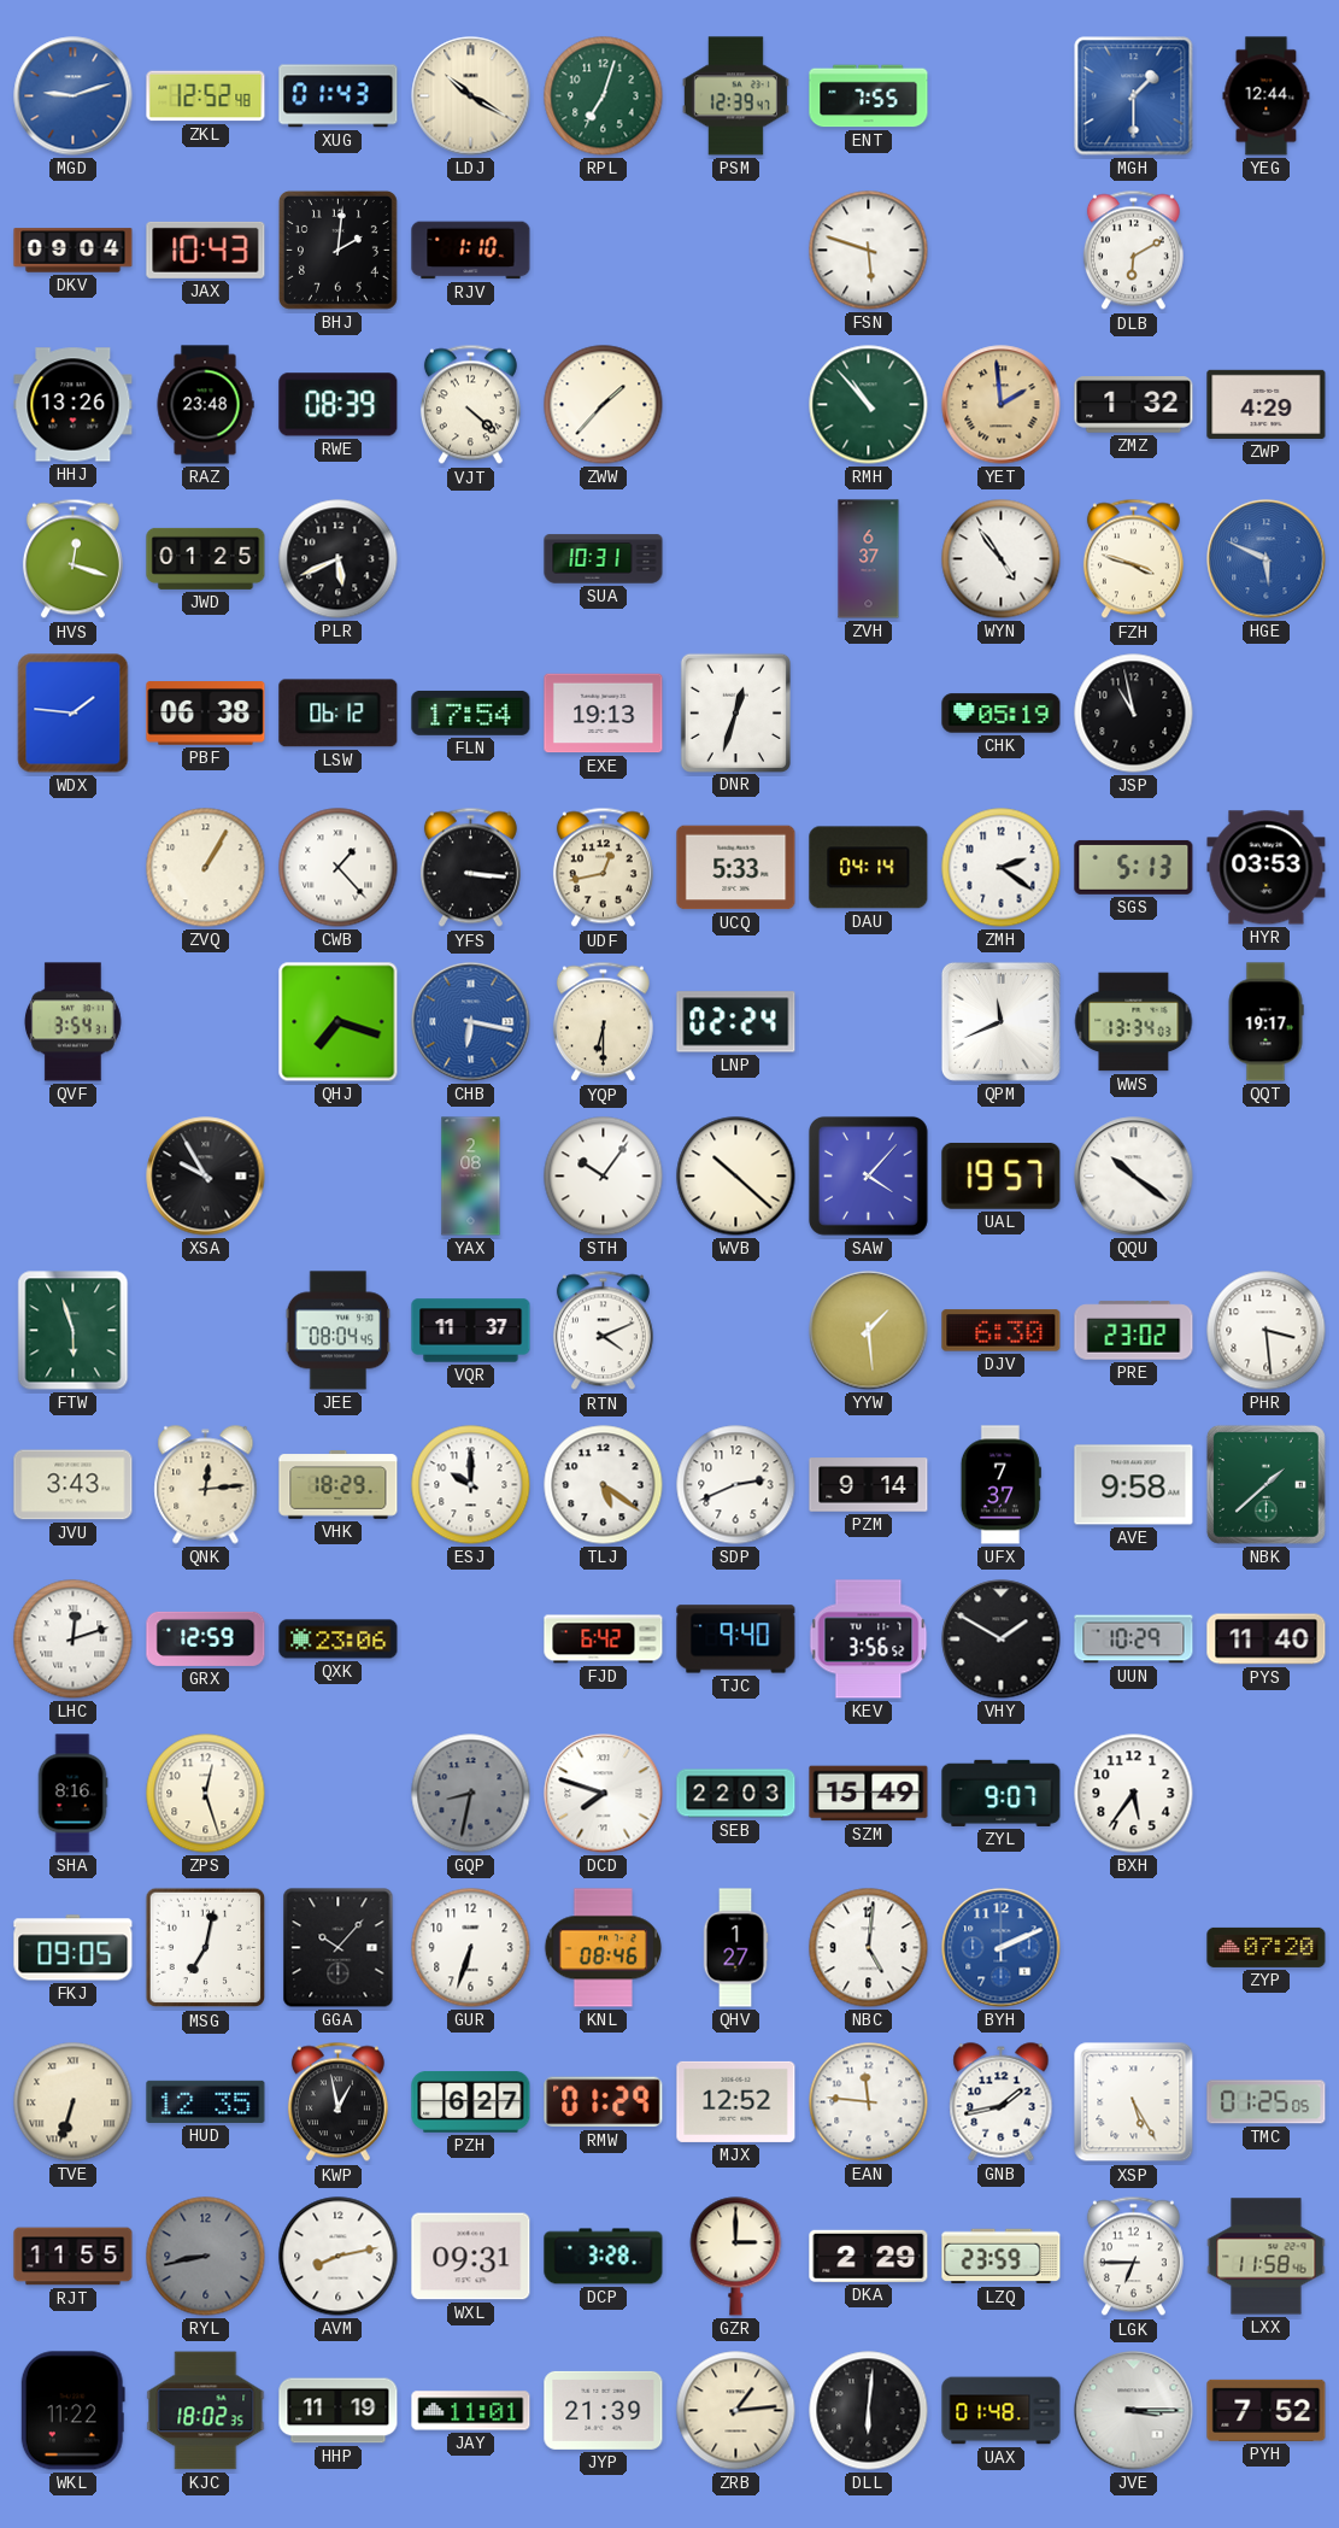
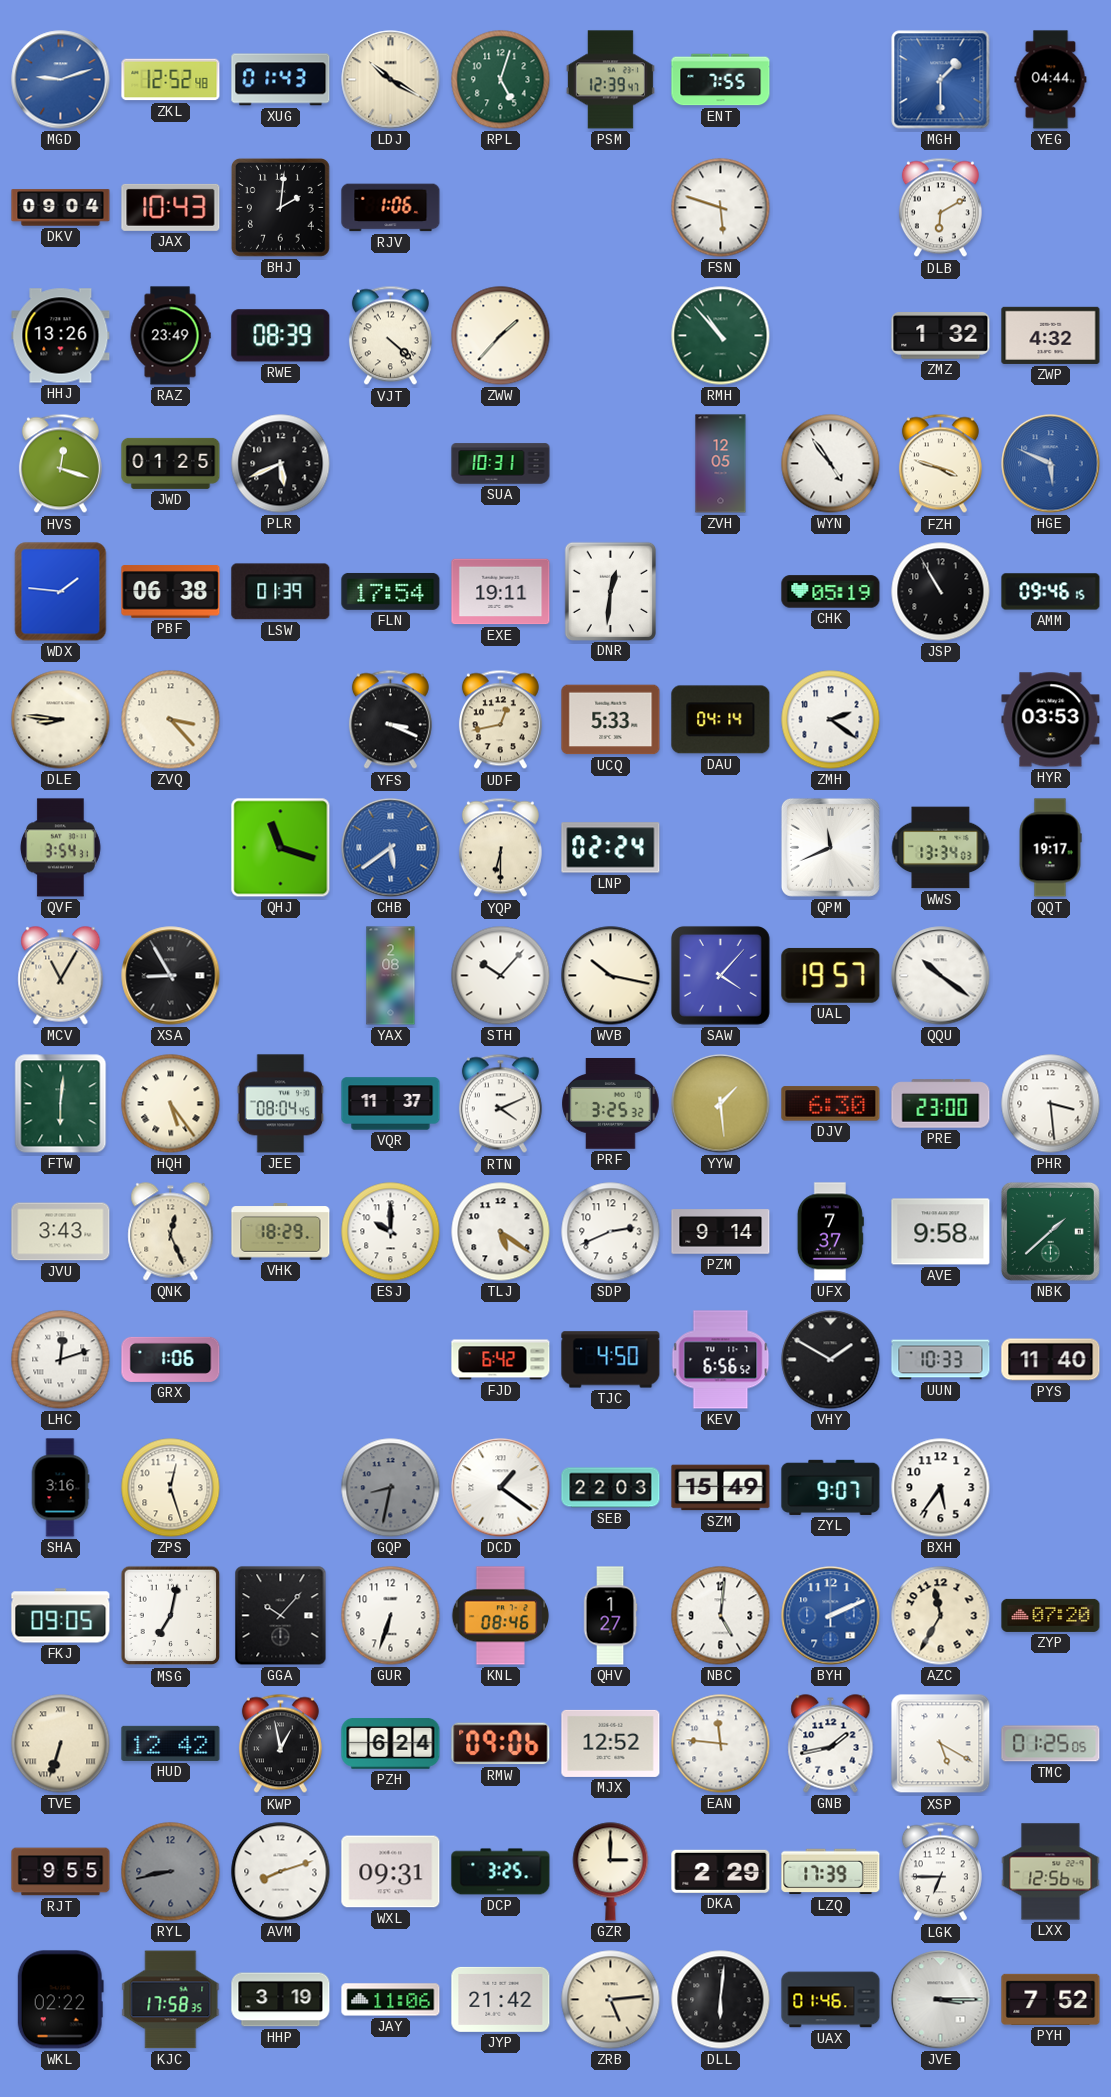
RPL: 7:03 -> 5:03 (501, 80)
YEG: 12:44 -> 04:44 (1051, 80)
RJV: 1:10 -> 1:06 (391, 208)
RAZ: 23:48 -> 23:49 (170, 336)
YET: 1:59 -> none (1002, 405)
ZWP: 4:29 -> 4:32 (1051, 335)
ZVH: 6:37 -> 12:05 (721, 464)
LSW: 06:12 -> 01:39 (281, 592)
EXE: 19:13 -> 19:11 (501, 592)
DNR: 12:33 -> 12:31 (610, 591)
JSP: 10:58 -> 10:55 (941, 592)
AMM: none -> 09:46 (1051, 592)
DLE: none -> 8:46 (61, 720)
ZVQ: 1:05 -> 3:23 (171, 720)
CWB: 1:23 -> none (339, 868)
YFS: 3:16 -> 3:19 (390, 720)
SGS: 5:13 -> none (1134, 867)
QHJ: 7:18 -> 11:18 (281, 848)
CHB: 6:17 -> 5:39 (391, 848)
MCV: none -> 11:05 (61, 976)
XSA: 9:55 -> 8:55 (171, 976)
STH: 10:06 -> 10:07 (501, 976)
WVB: 10:22 -> 10:17 (611, 976)
FTW: 5:57 -> 6:01 (61, 1104)
HQH: none -> 5:24 (171, 1104)
PRF: none -> 3:25 (611, 1104)
PRE: 23:02 -> 23:00 (941, 1104)
QNK: 12:14 -> 12:26 (171, 1232)
GRX: 12:59 -> 1:06 (171, 1359)
QXK: 23:06 -> none (339, 1640)
TJC: 9:40 -> 4:50 (611, 1360)
KEV: 3:56 -> 6:56 (721, 1360)
UUN: 10:29 -> 10:33 (941, 1360)
SHA: 8:16 -> 3:16 (60, 1488)
DCD: 7:48 -> 1:21 (501, 1488)
AZC: none -> 11:35 (941, 1616)
HUD: 12:35 -> 12:42 (171, 1743)
PZH: 6:27 -> 6:24 (391, 1744)
RMW: 01:29 -> 09:06 (501, 1744)
XSP: 5:25 -> 5:20 (941, 1744)
RJT: 11:55 -> 9:55 (61, 1872)
AVM: 8:13 -> 8:12 (281, 1872)
DCP: 3:28 -> 3:25 (501, 1872)
LZQ: 23:59 -> 17:39 (831, 1872)
LXX: 11:58 -> 12:56 (1051, 1872)
WKL: 11:22 -> 02:22 (60, 2000)
KJC: 18:02 -> 17:58 (171, 2000)
HHP: 11:19 -> 3:19 (281, 2000)
JAY: 11:01 -> 11:06 (391, 2000)
JYP: 21:39 -> 21:42 (501, 1999)
ZRB: 1:14 -> 5:14 (611, 2000)
UAX: 01:48 -> 01:46 (831, 2000)
